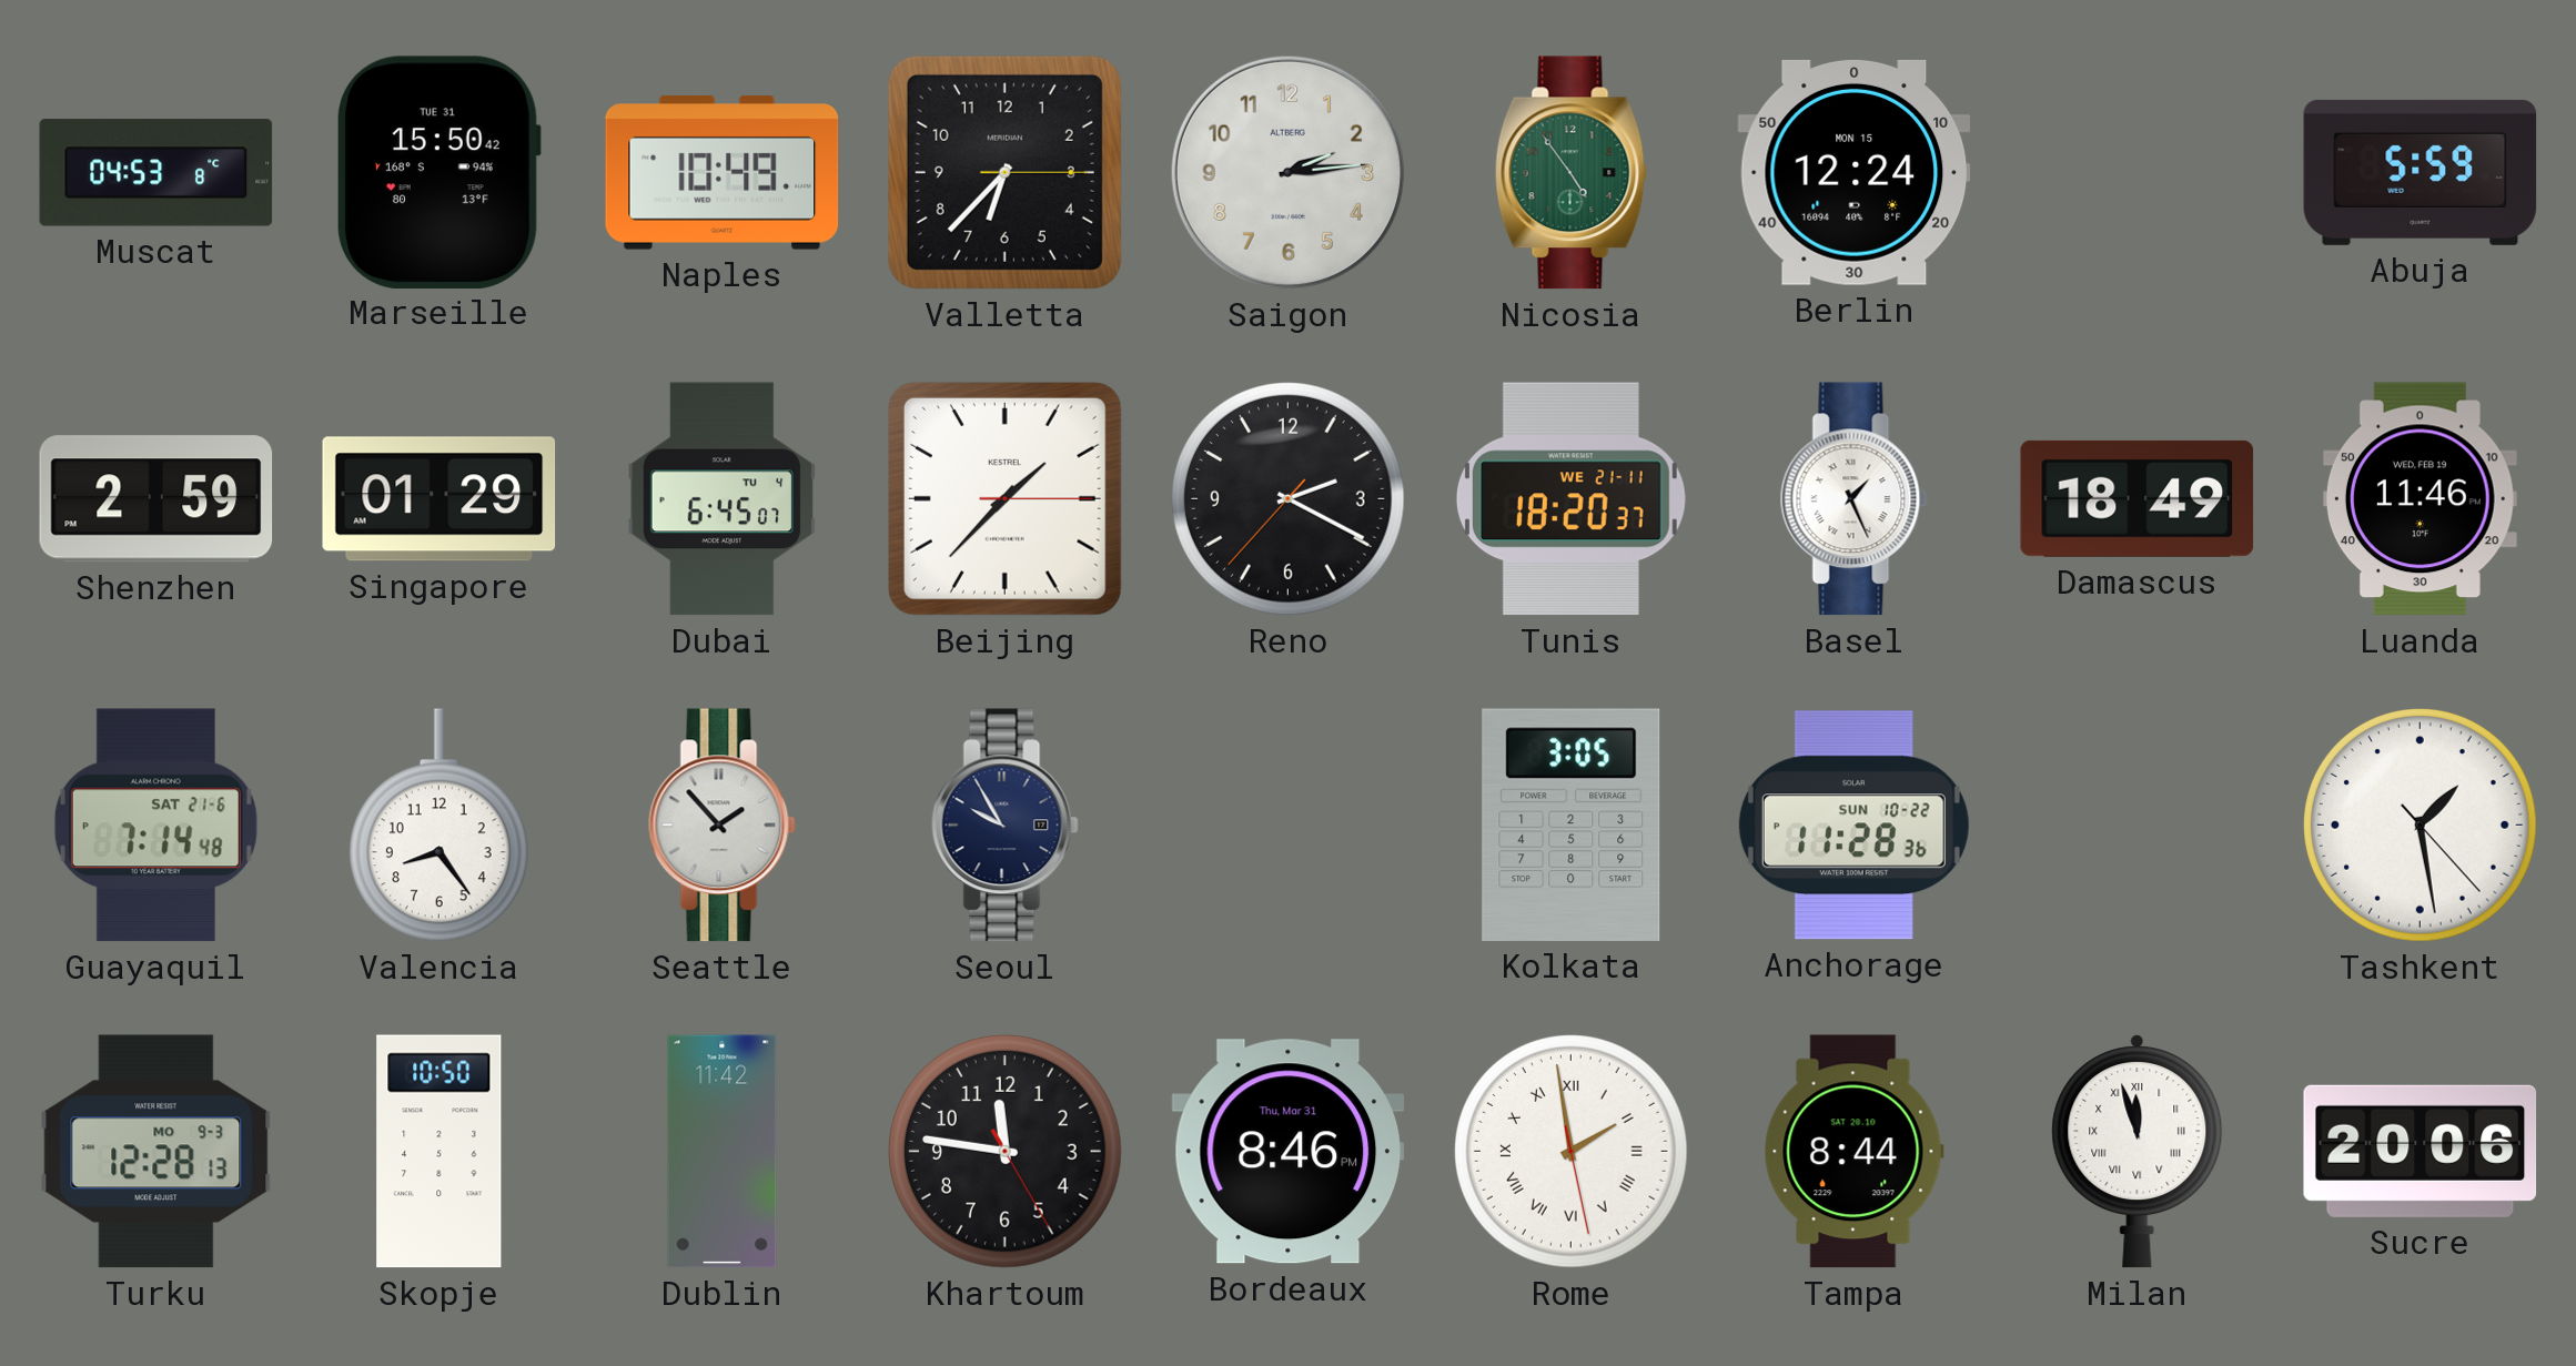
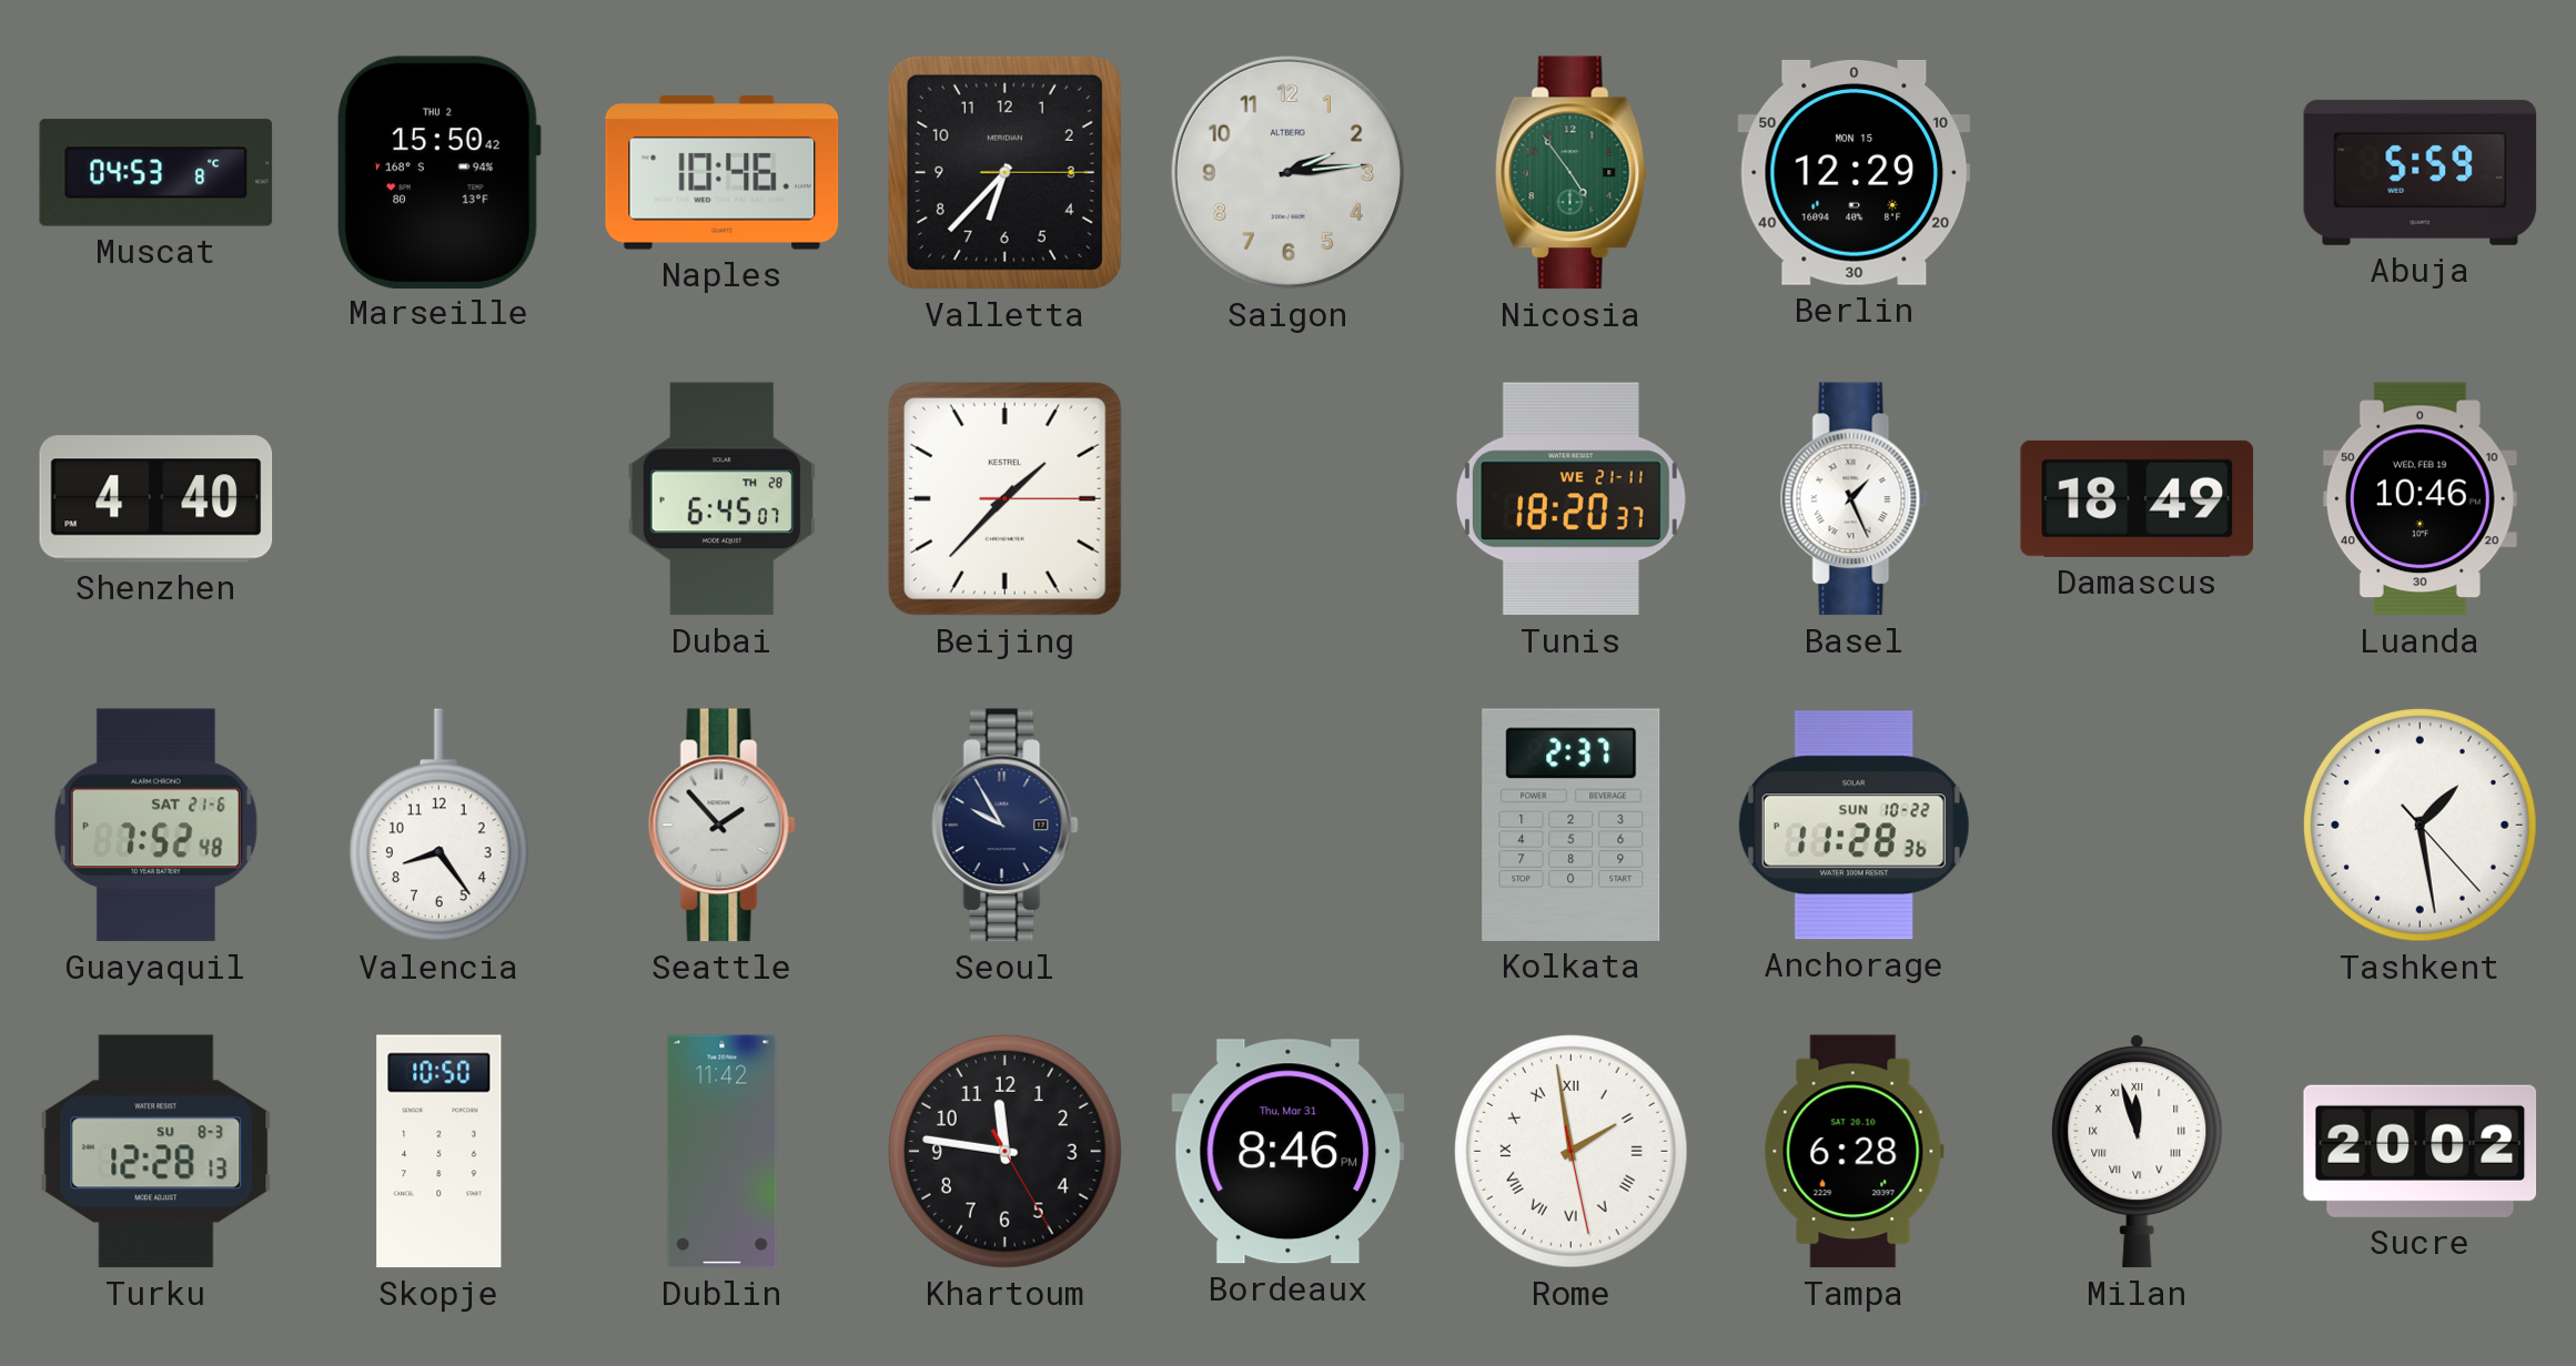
Marseille date: TUE 31 -> THU 2 (440, 172)
Naples: 10:49 -> 10:46 (723, 173)
Berlin: 12:24 -> 12:29 (1855, 172)
Shenzhen: 2:59 -> 4:40 (156, 499)
Singapore: 01:29 -> none (440, 499)
Dubai date: TU 4 -> TH 28 (723, 499)
Reno: 2:19 -> none (1287, 498)
Luanda: 11:46 -> 10:46 (2420, 499)
Guayaquil: 7:14 -> 7:52 (155, 826)
Kolkata: 3:05 -> 2:37 (1572, 824)
Turku date: MO 9-3 -> SU 8-3 (156, 1152)
Tampa: 8:44 -> 6:28 (1853, 1152)
Sucre: 20:06 -> 20:02 (2421, 1151)
